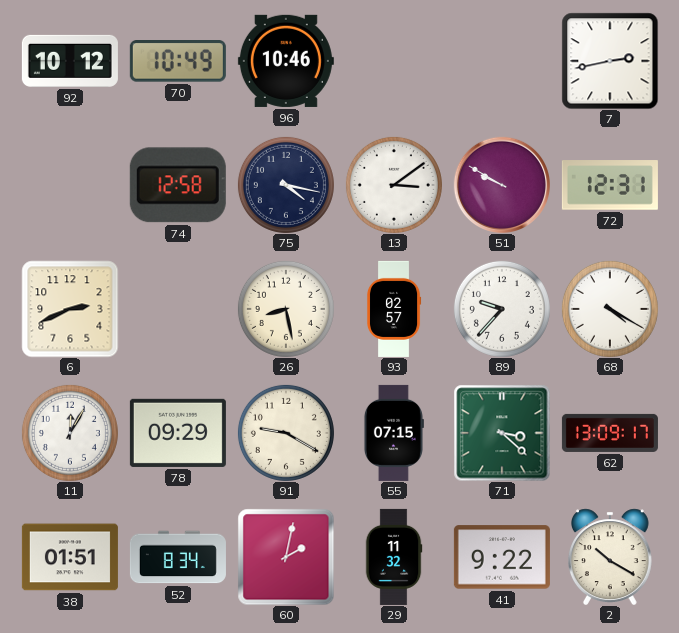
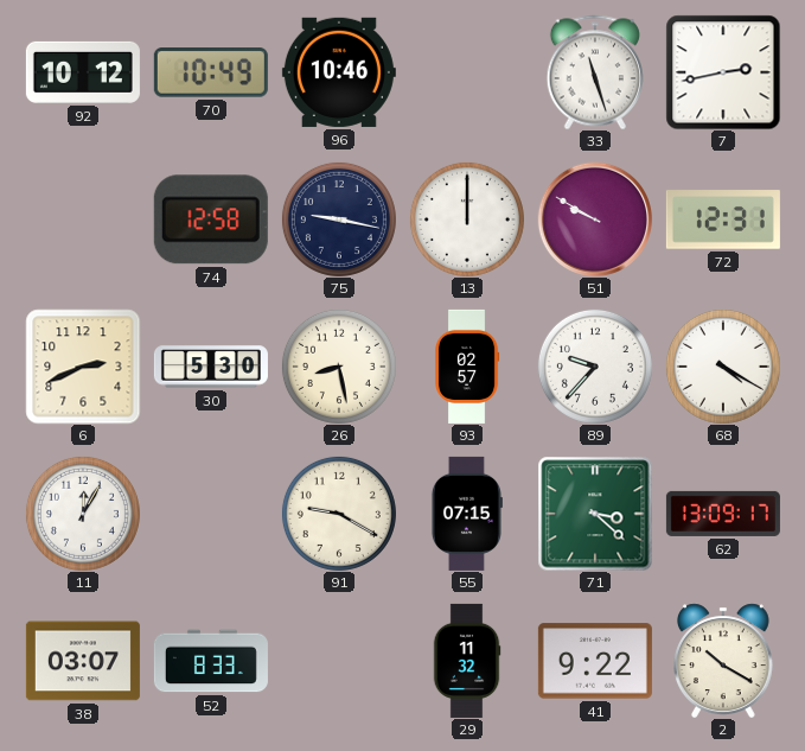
33: none -> 11:27 (595, 72)
75: 4:17 -> 9:17 (339, 219)
13: 3:09 -> 12:00 (467, 219)
30: none -> 5:30 (211, 367)
78: 09:29 -> none (178, 433)
38: 01:51 -> 03:07 (83, 661)
52: 8:34 -> 8:33 (211, 661)
60: 2:02 -> none (286, 557)
